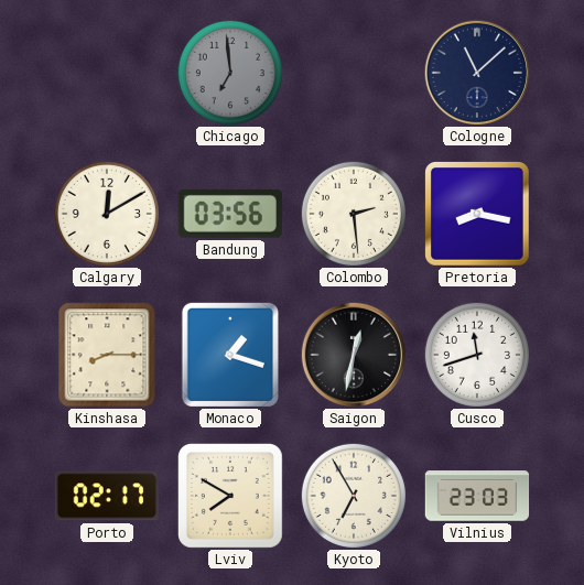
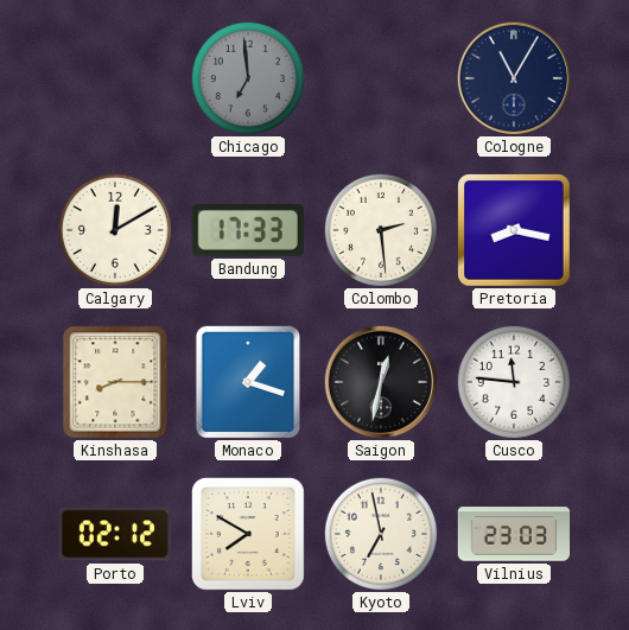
Cologne: 11:08 -> 11:05 (513, 77)
Bandung: 03:56 -> 17:33 (248, 230)
Cusco: 11:42 -> 11:46 (514, 382)
Porto: 02:17 -> 02:12 (114, 534)
Kyoto: 6:55 -> 6:58 (381, 534)
